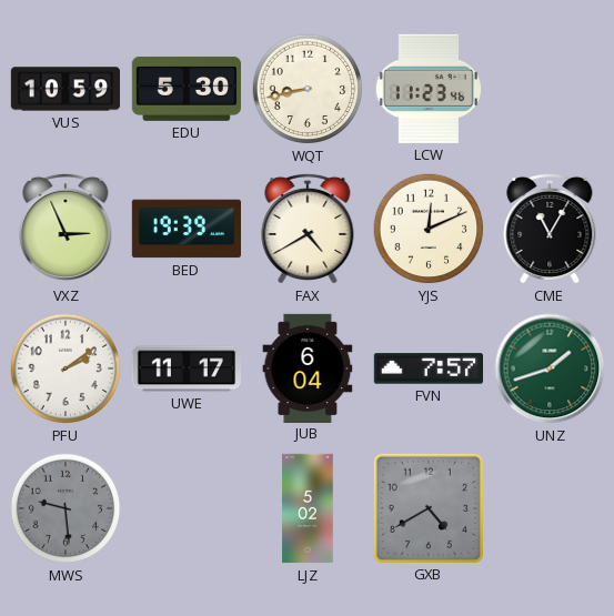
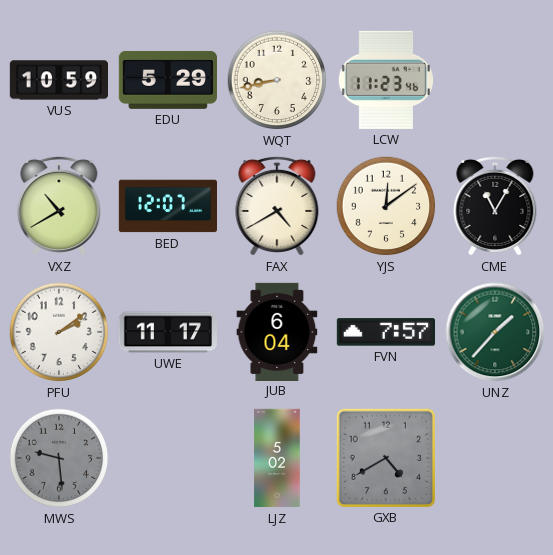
EDU: 5:30 -> 5:29 (167, 80)
VXZ: 2:56 -> 10:40 (59, 206)
BED: 19:39 -> 12:07 (167, 206)
YJS: 12:11 -> 12:09 (386, 206)
UNZ: 1:42 -> 1:37 (495, 332)
